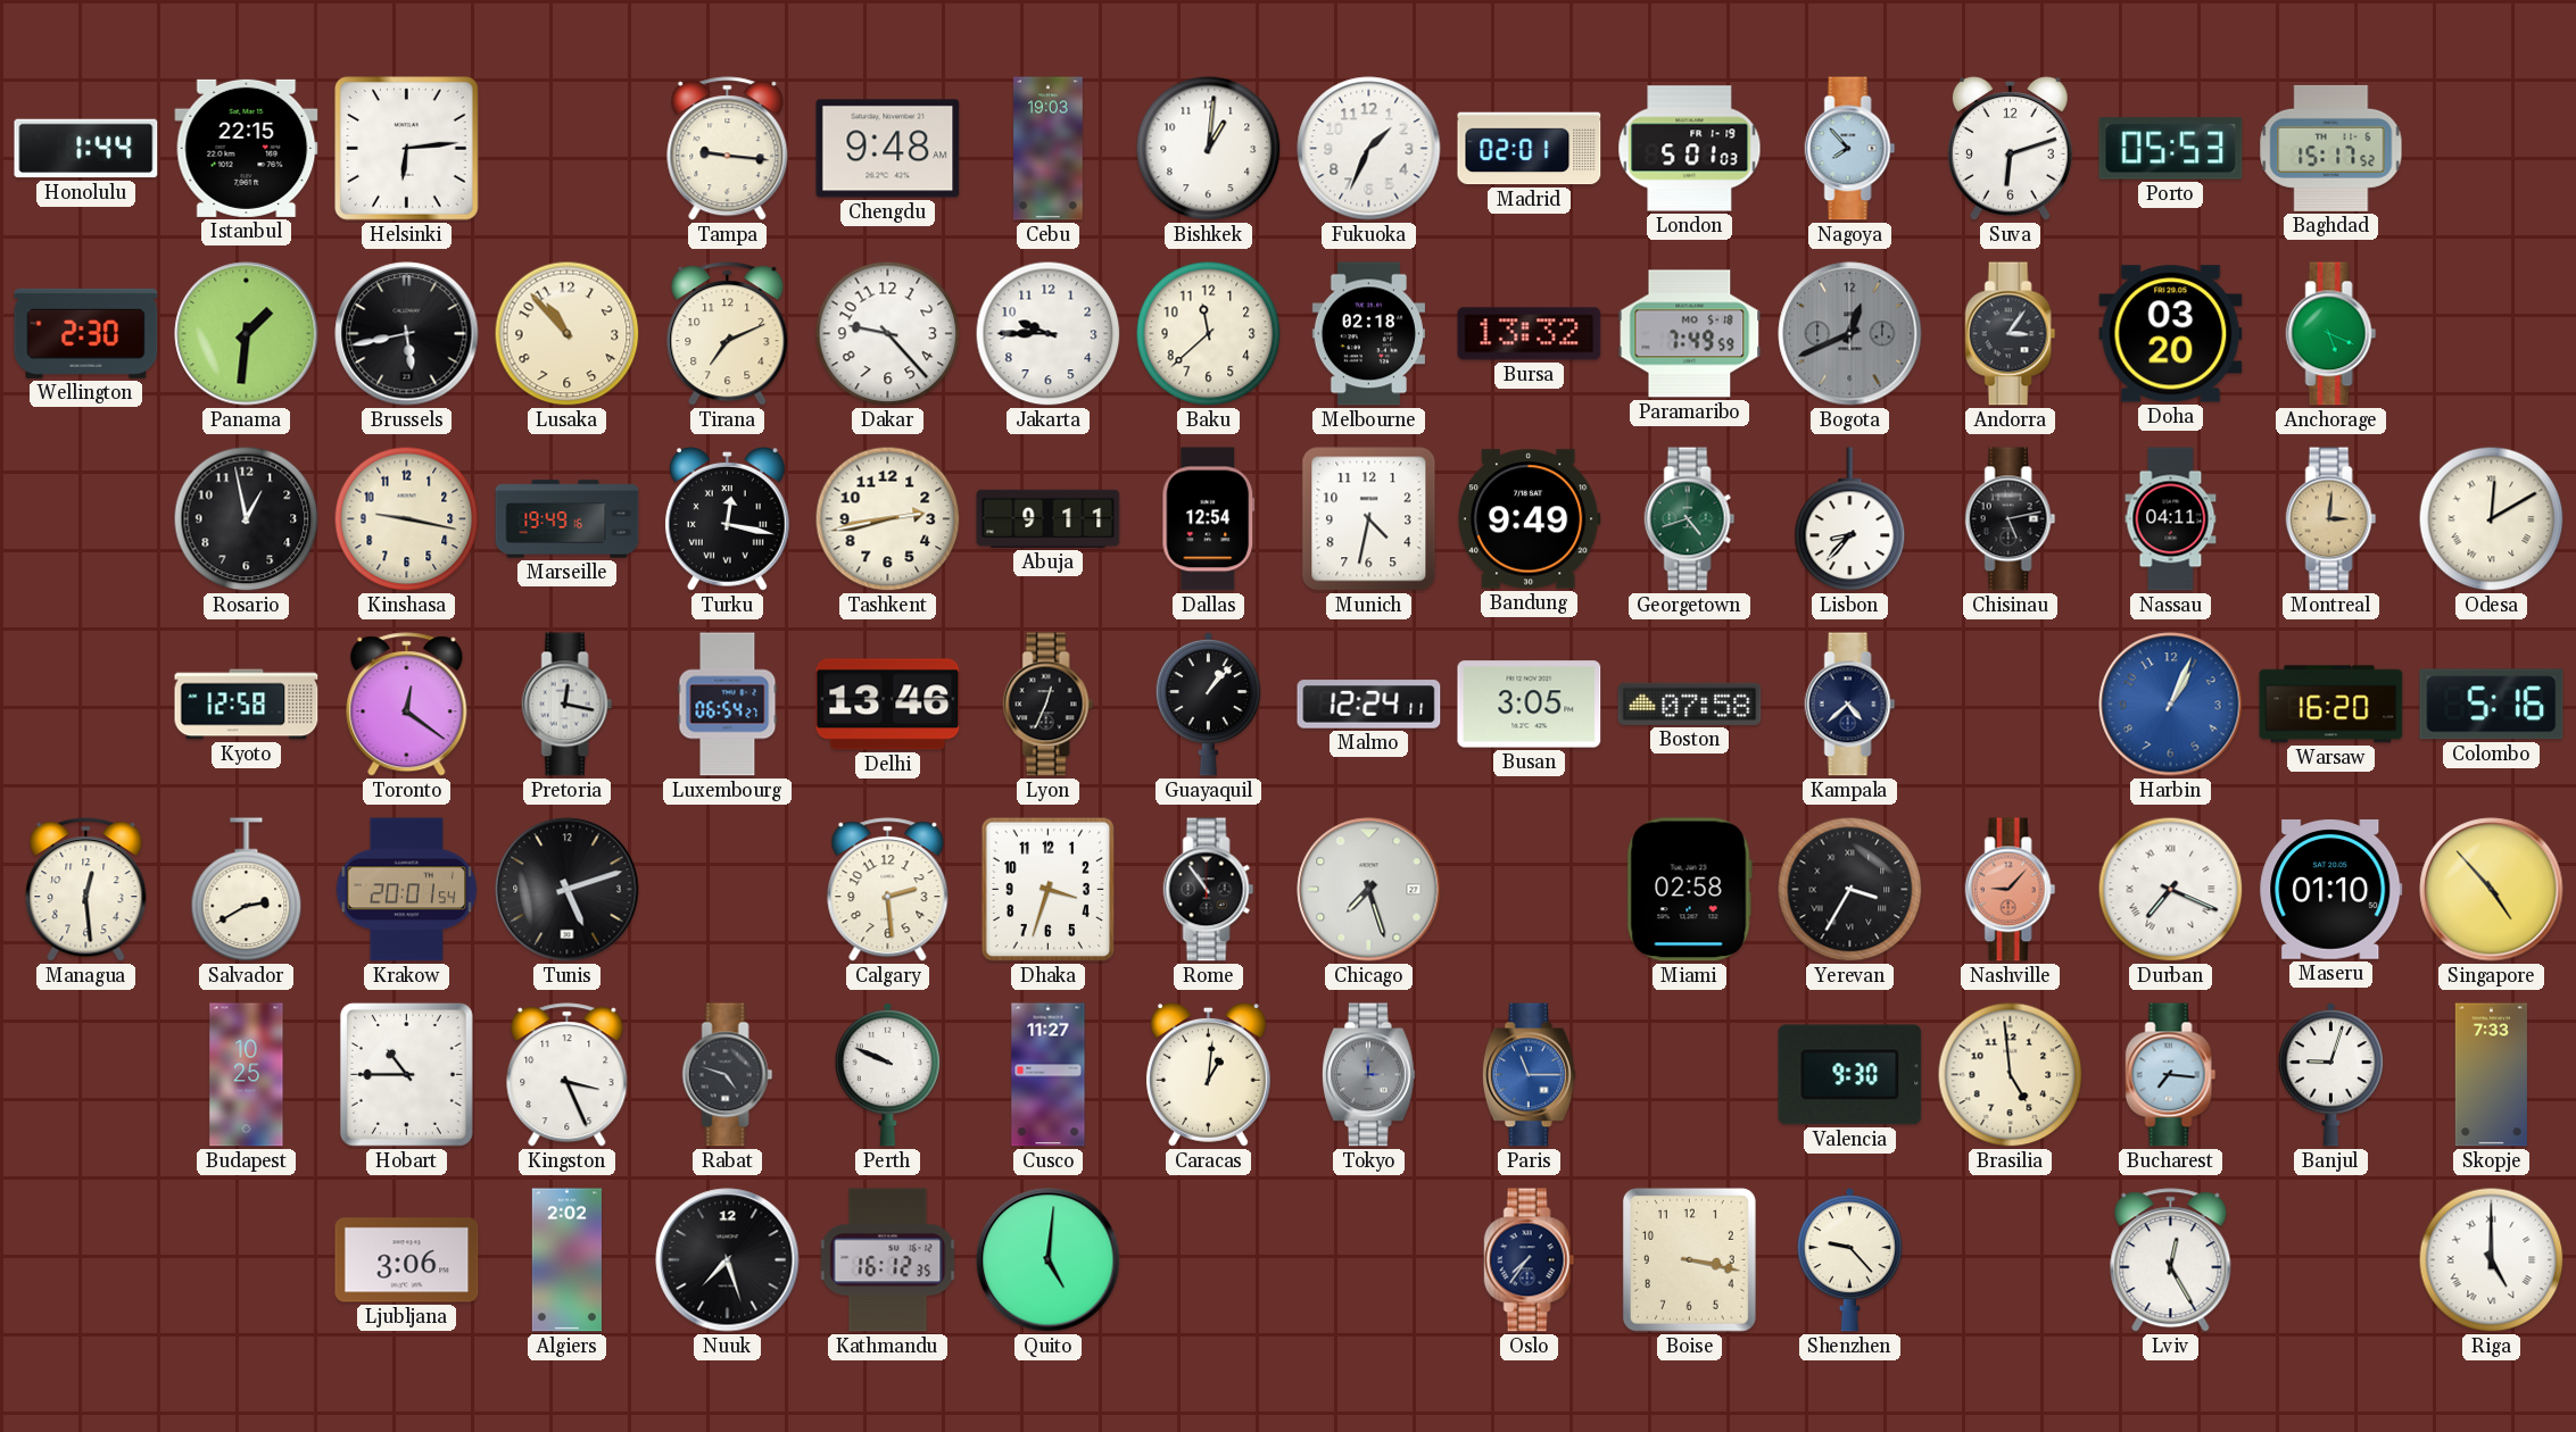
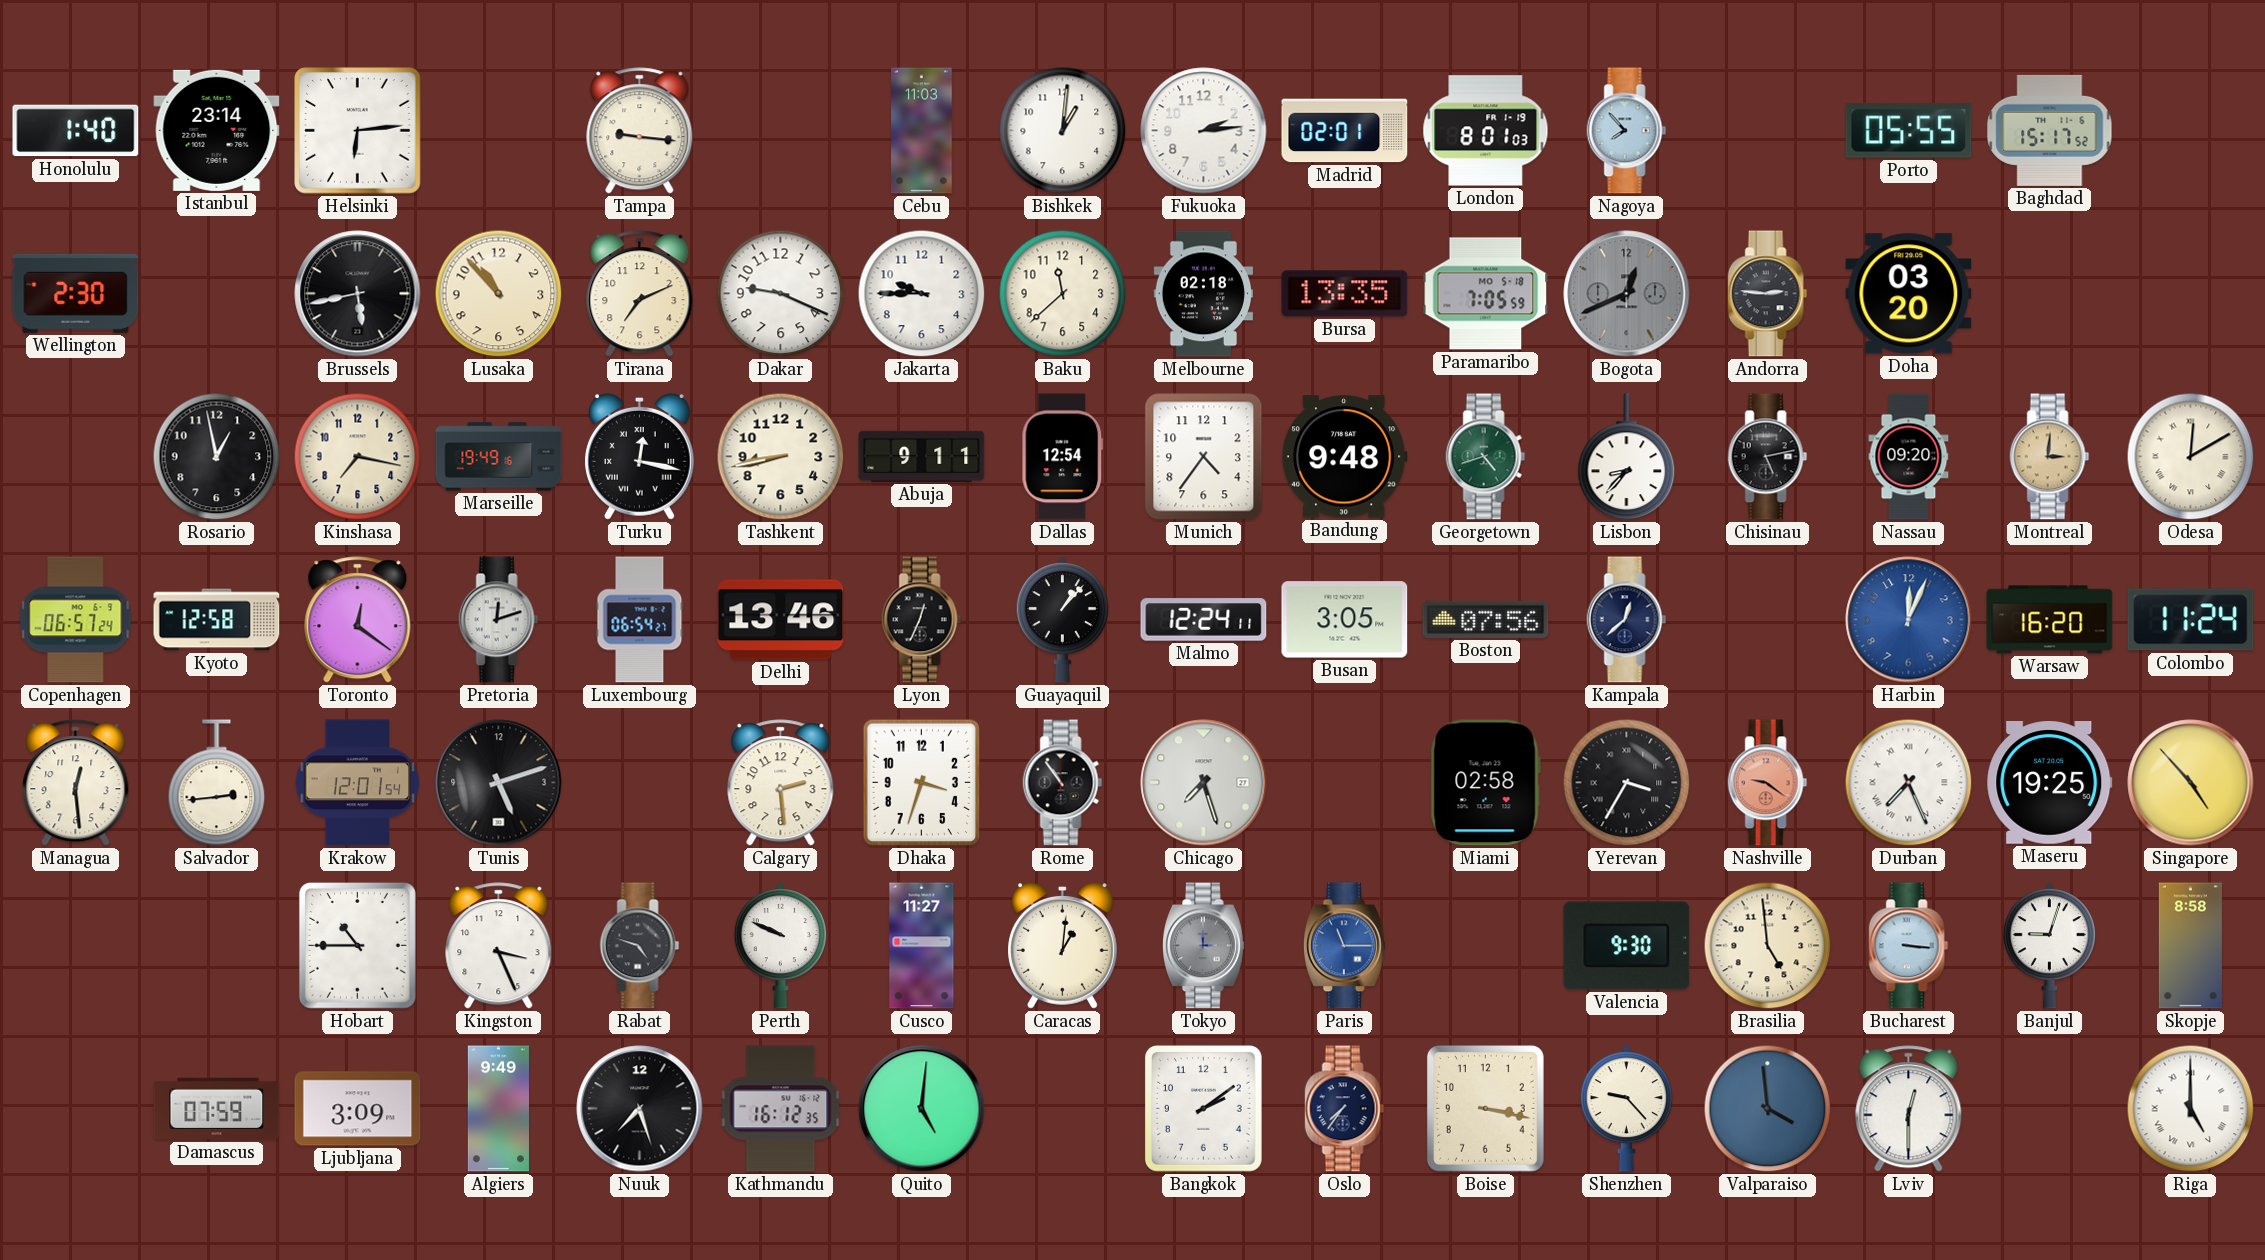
Honolulu: 1:44 -> 1:40 (76, 131)
Istanbul: 22:15 -> 23:14 (217, 130)
Chengdu: 9:48 -> none (888, 149)
Cebu: 19:03 -> 11:03 (922, 131)
Fukuoka: 1:34 -> 2:14 (1204, 131)
London: 5:01 -> 8:01 (1486, 131)
Suva: 6:12 -> none (2010, 149)
Porto: 05:53 -> 05:55 (1909, 131)
Panama: 1:31 -> none (247, 334)
Dakar: 9:23 -> 9:19 (781, 294)
Bursa: 13:32 -> 13:35 (1345, 294)
Paramaribo: 7:49 -> 7:05 (1486, 294)
Andorra: 3:06 -> 2:46 (1768, 294)
Anchorage: 5:19 -> none (2331, 334)
Kinshasa: 9:17 -> 7:17 (358, 457)
Tashkent: 2:43 -> 8:43 (781, 457)
Munich: 4:32 -> 4:36 (1204, 457)
Bandung: 9:49 -> 9:48 (1344, 457)
Nassau: 04:11 -> 09:20 (1909, 457)
Copenhagen: none -> 06:57 (76, 620)
Pretoria: 12:17 -> 12:12 (499, 620)
Boston: 07:58 -> 07:56 (1486, 619)
Kampala: 4:38 -> 12:38 (1627, 620)
Harbin: 1:04 -> 12:04 (1909, 620)
Colombo: 5:16 -> 11:24 (2191, 620)
Salvador: 2:40 -> 2:44 (217, 783)
Krakow: 20:01 -> 12:01 (358, 783)
Nashville: 9:07 -> 9:21 (1768, 783)
Durban: 7:19 -> 7:26 (1909, 783)
Maseru: 01:10 -> 19:25 (2050, 783)
Budapest: 10:25 -> none (247, 1075)
Bucharest: 7:16 -> 3:16 (1909, 946)
Skopje: 7:33 -> 8:58 (2190, 946)
Damascus: none -> 07:59 (217, 1109)
Ljubljana: 3:06 -> 3:09 (358, 1109)
Algiers: 2:02 -> 9:49 (498, 1109)
Bangkok: none -> 2:09 (1203, 1108)
Valparaiso: none -> 3:59 (1768, 1109)
Lviv: 12:25 -> 12:30 (1909, 1109)
